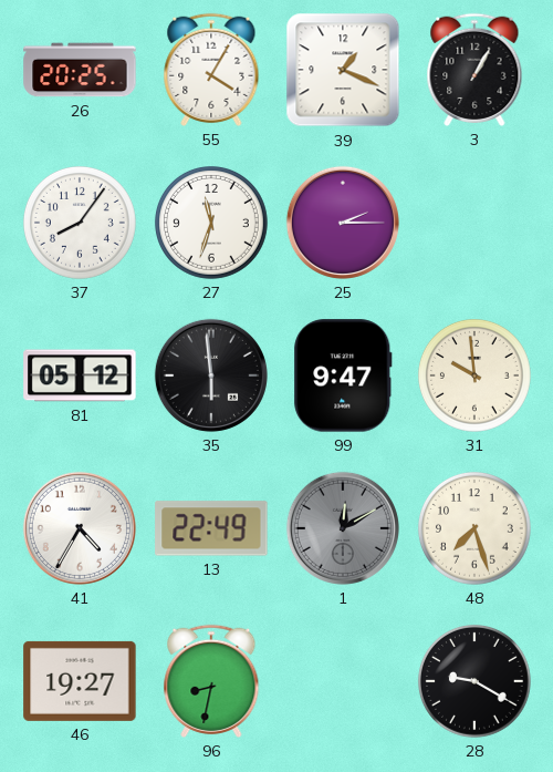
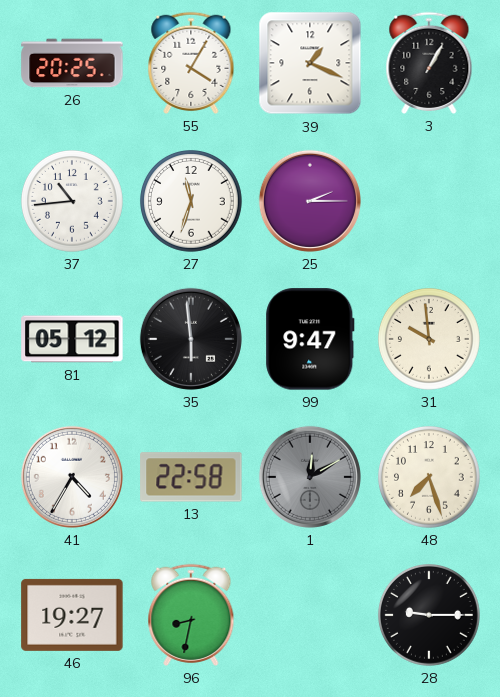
37: 8:06 -> 10:44 (72, 202)
13: 22:49 -> 22:58 (191, 477)
28: 9:20 -> 9:15 (429, 616)
